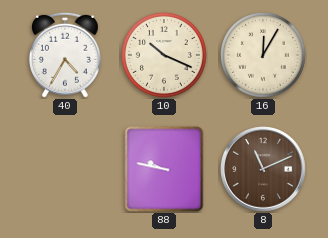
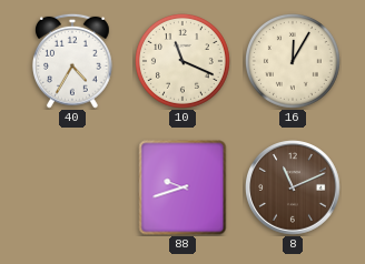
10: 10:19 -> 11:19 (182, 61)
88: 9:47 -> 9:42 (182, 187)
